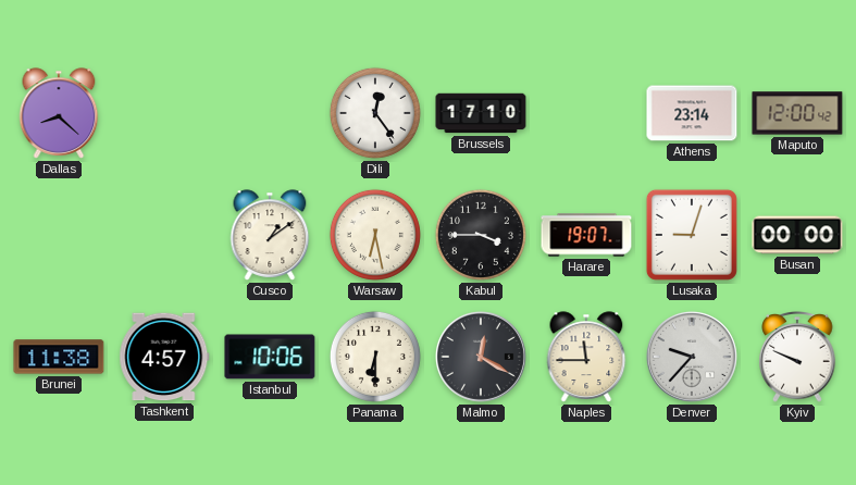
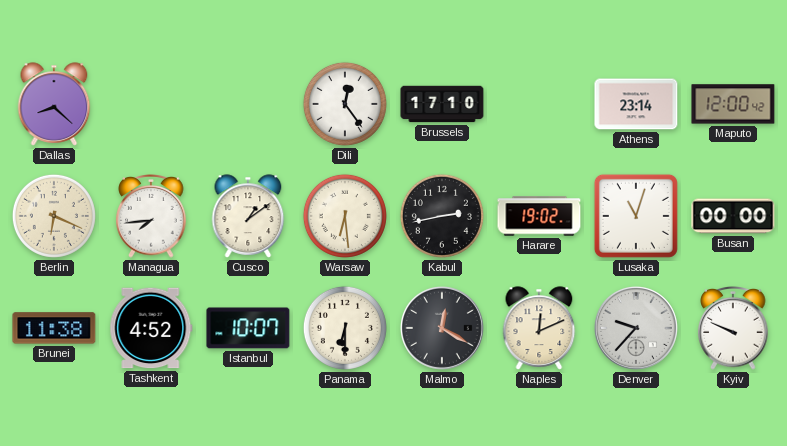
Berlin: none -> 6:19 (54, 216)
Managua: none -> 7:44 (151, 217)
Warsaw: 6:28 -> 6:29 (345, 216)
Kabul: 3:45 -> 2:43 (442, 216)
Harare: 19:07 -> 19:02 (539, 216)
Lusaka: 9:03 -> 11:03 (636, 216)
Tashkent: 4:57 -> 4:52 (151, 328)
Istanbul: 10:06 -> 10:07 (248, 328)
Naples: 11:45 -> 12:11 (539, 328)
